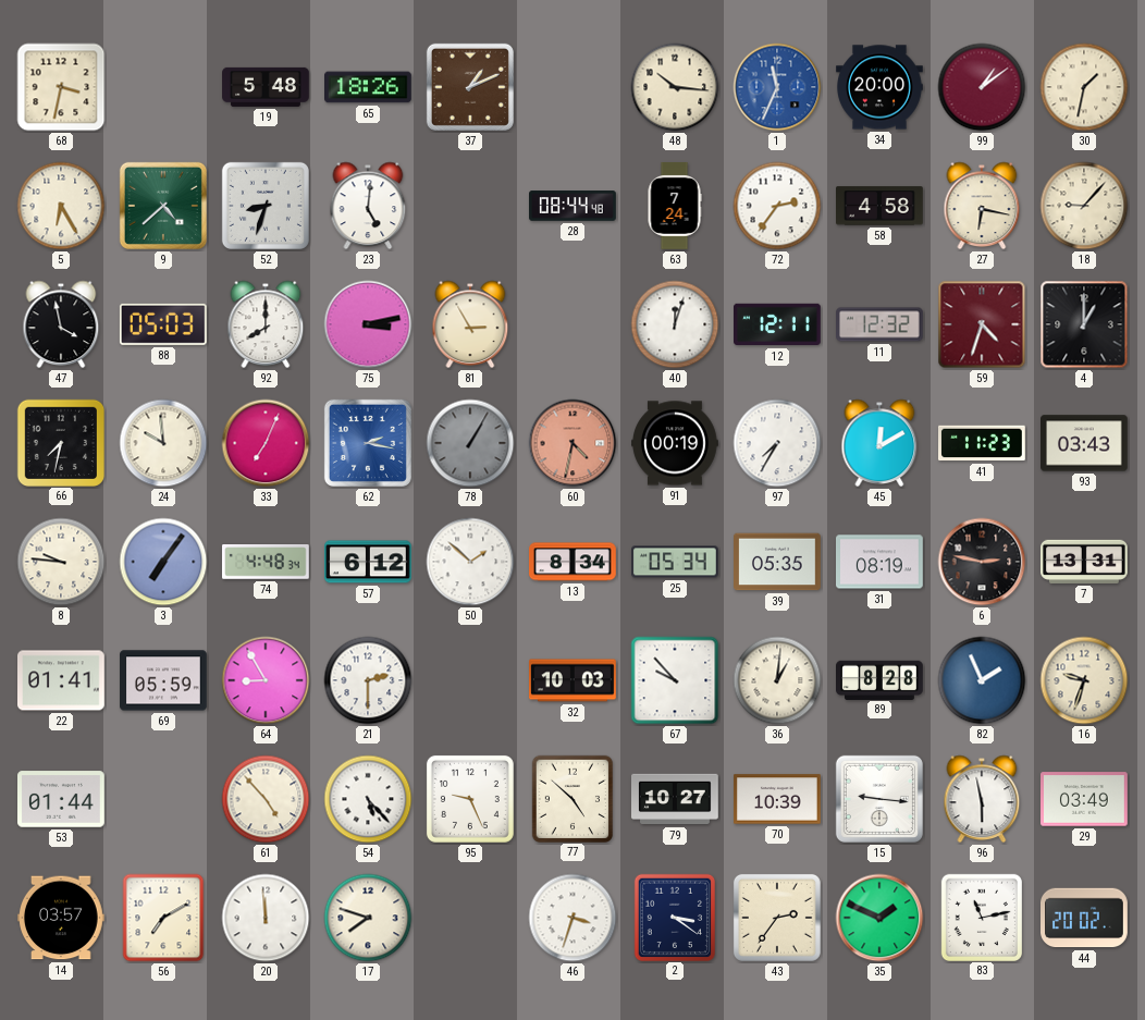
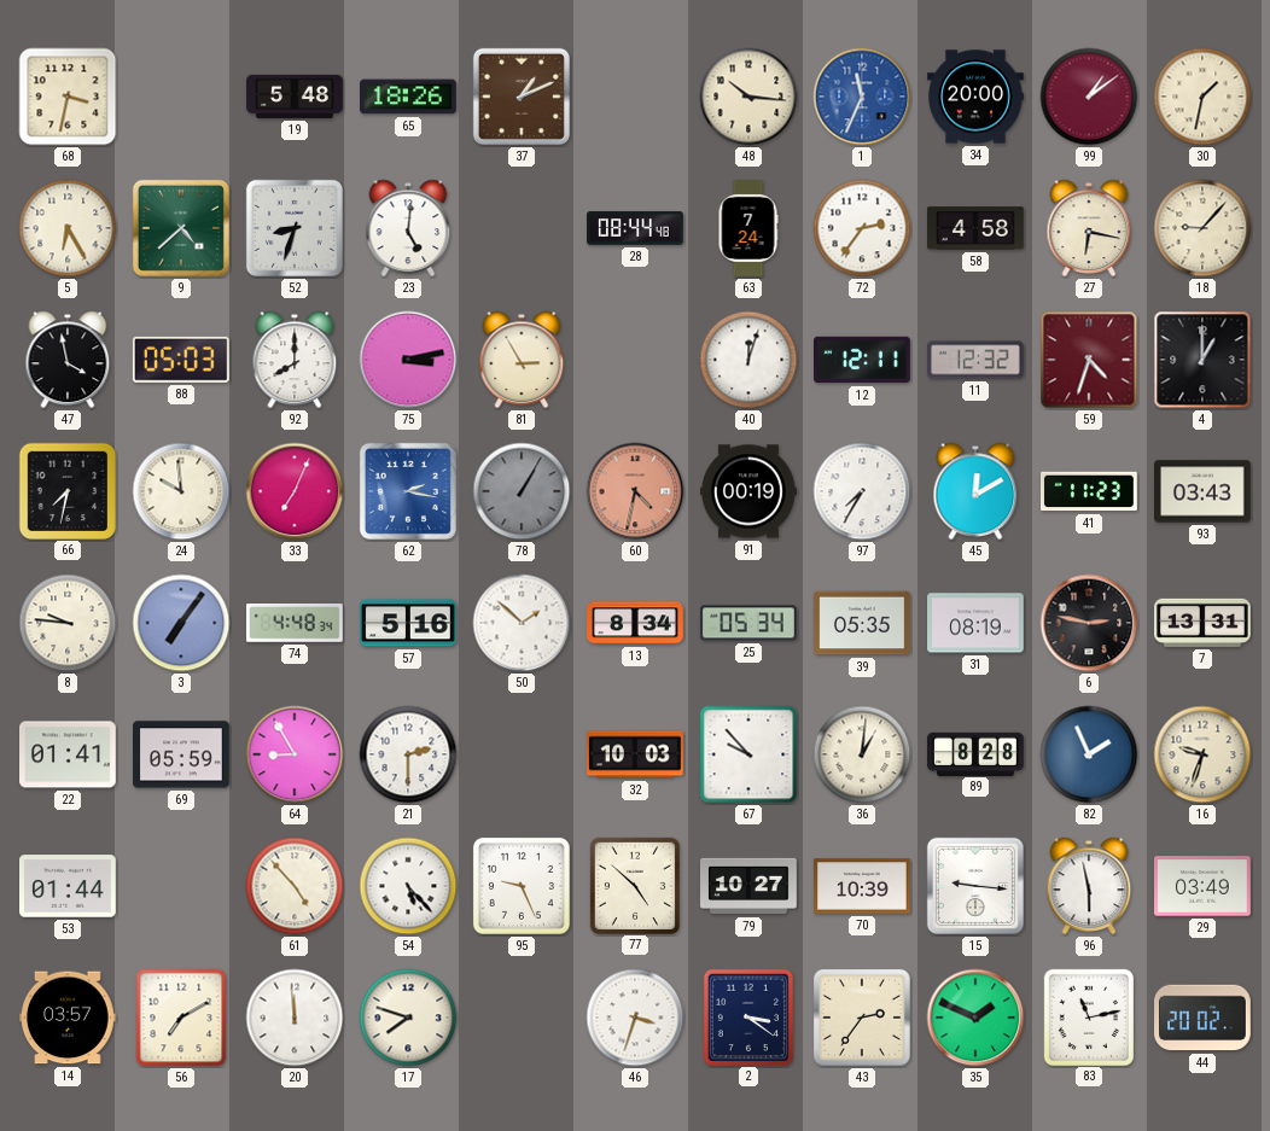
57: 6:12 -> 5:16 (409, 623)
